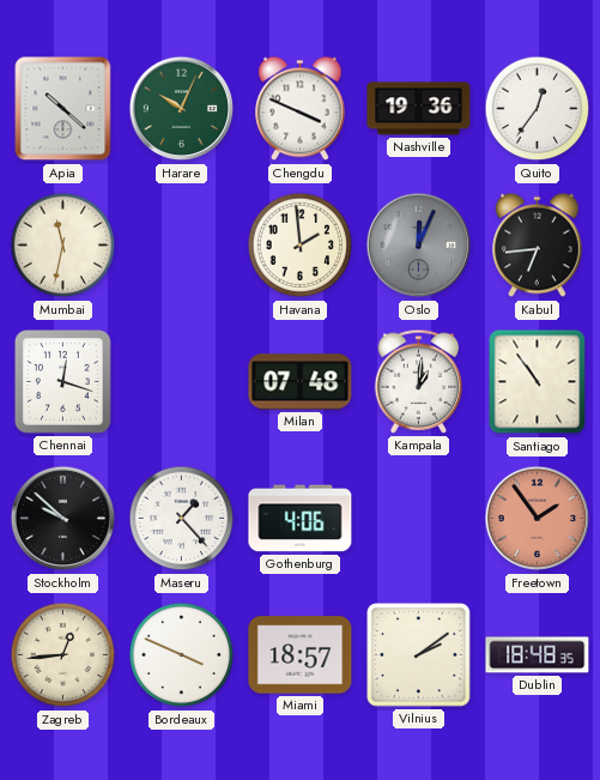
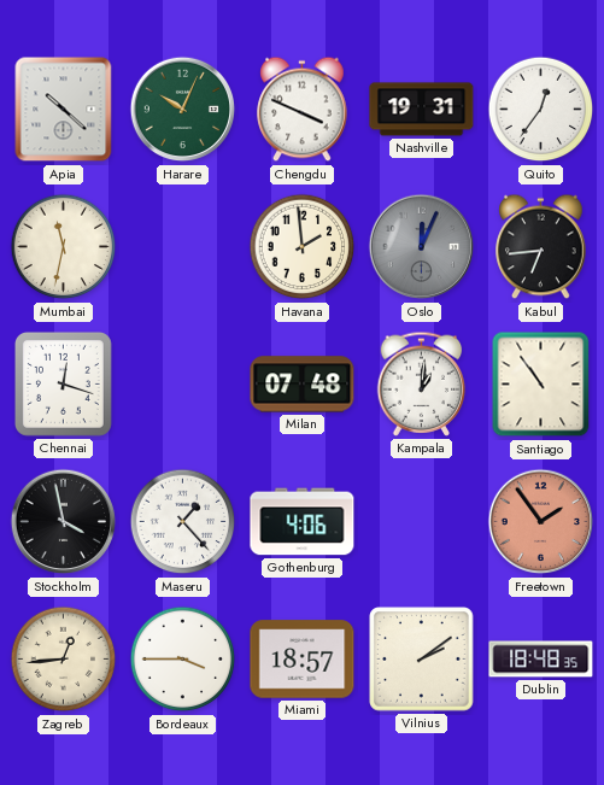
Nashville: 19:36 -> 19:31 (422, 110)
Stockholm: 9:52 -> 3:58 (64, 522)
Bordeaux: 3:49 -> 3:45 (183, 660)
